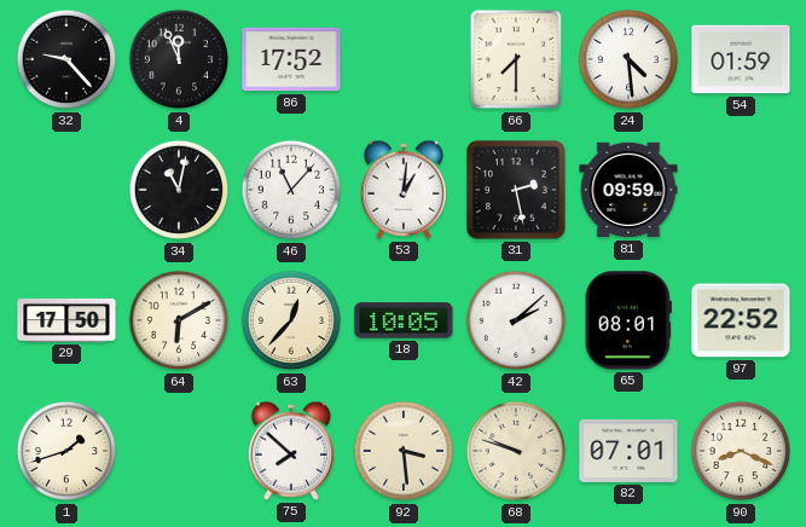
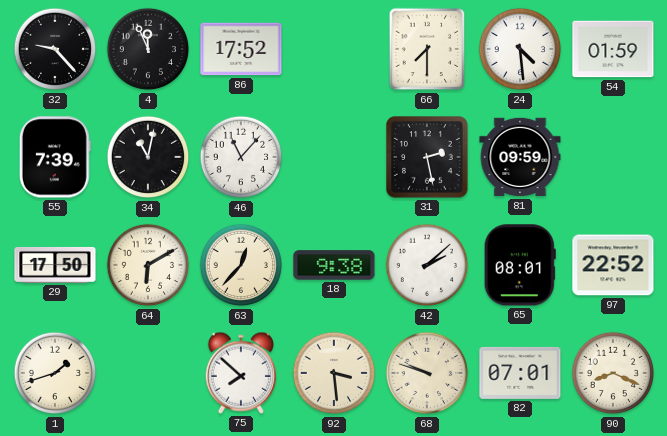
55: none -> 7:39 (55, 157)
53: 1:01 -> none (402, 190)
18: 10:05 -> 9:38 (334, 265)
